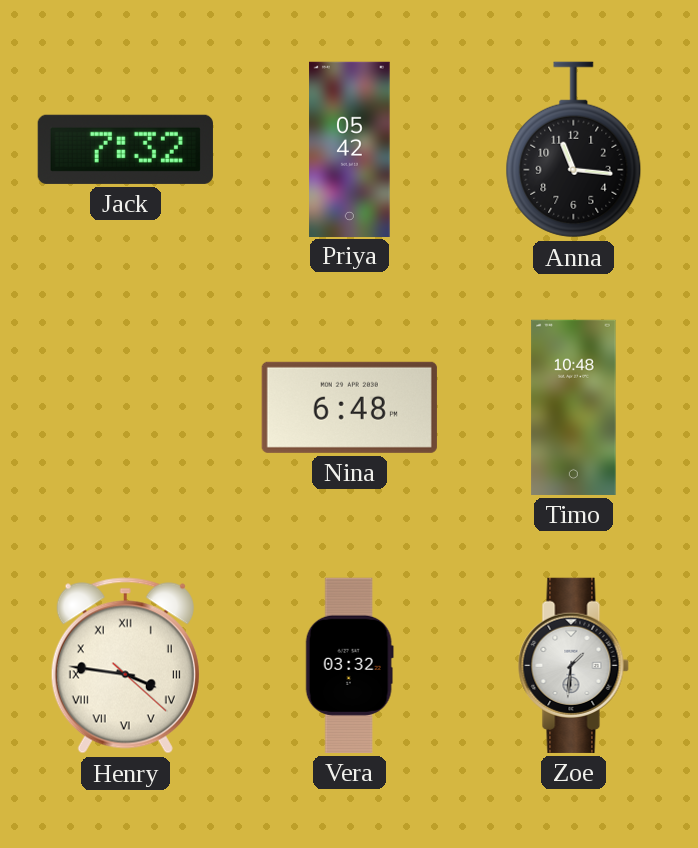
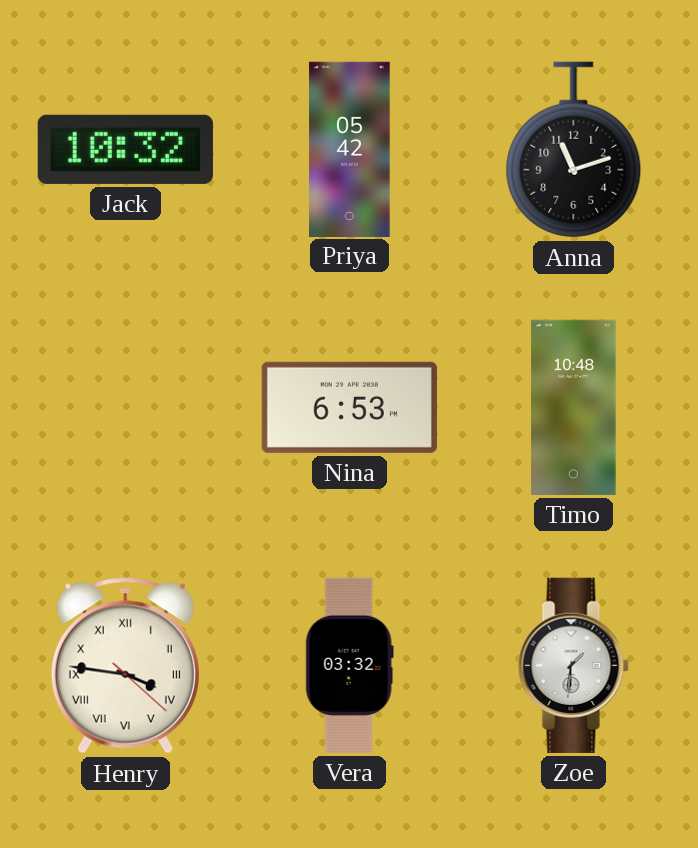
Jack: 7:32 -> 10:32 (125, 149)
Anna: 11:16 -> 11:12 (574, 150)
Nina: 6:48 -> 6:53 (349, 407)
